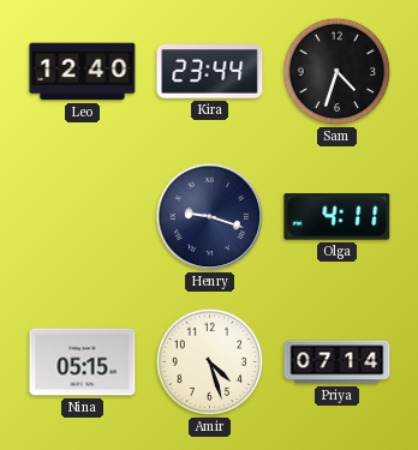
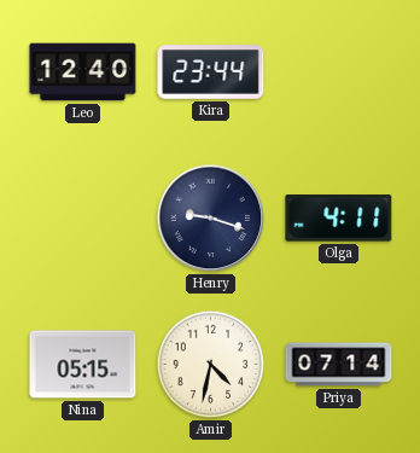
Sam: 4:33 -> none (338, 72)
Amir: 4:27 -> 4:32 (211, 365)
